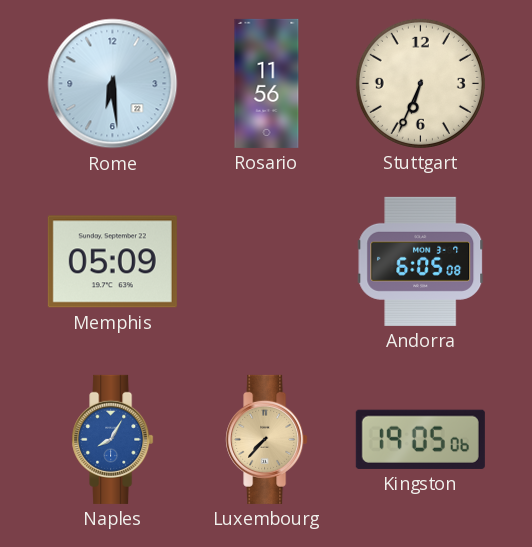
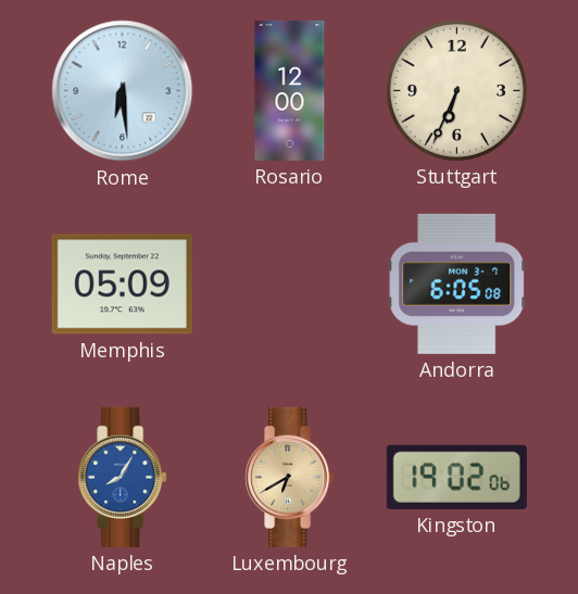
Rosario: 11:56 -> 12:00 (290, 90)
Luxembourg: 7:37 -> 6:40 (290, 477)
Kingston: 19:05 -> 19:02 (456, 477)
